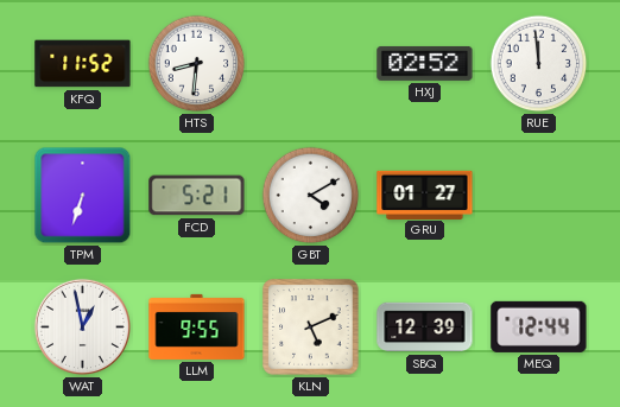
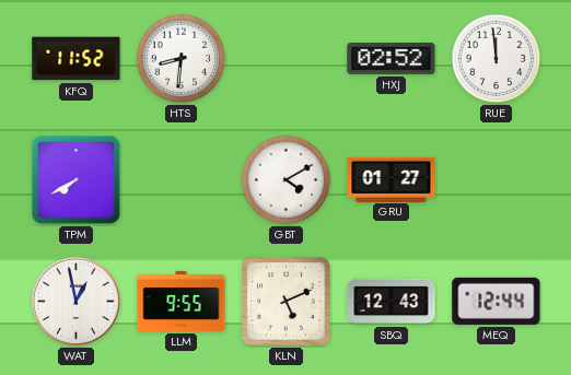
TPM: 6:33 -> 7:40 (77, 180)
FCD: 5:21 -> none (197, 196)
SBQ: 12:39 -> 12:43 (392, 302)
